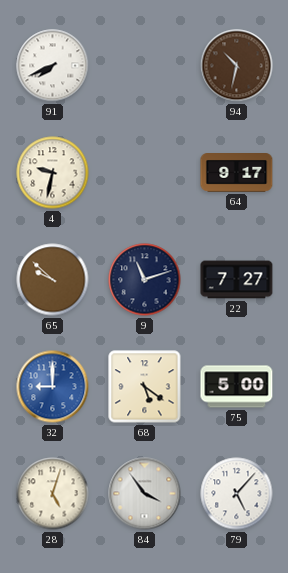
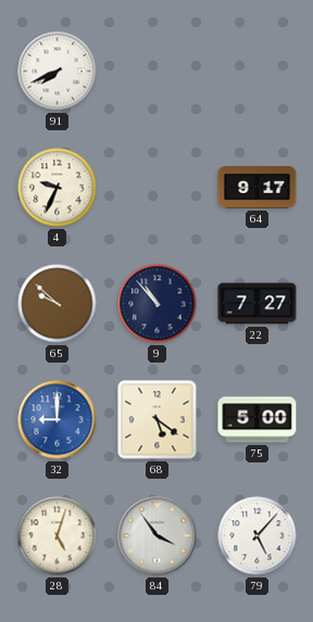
94: 10:32 -> none (237, 66)
4: 9:32 -> 9:34 (58, 188)
9: 11:12 -> 10:53 (158, 304)
